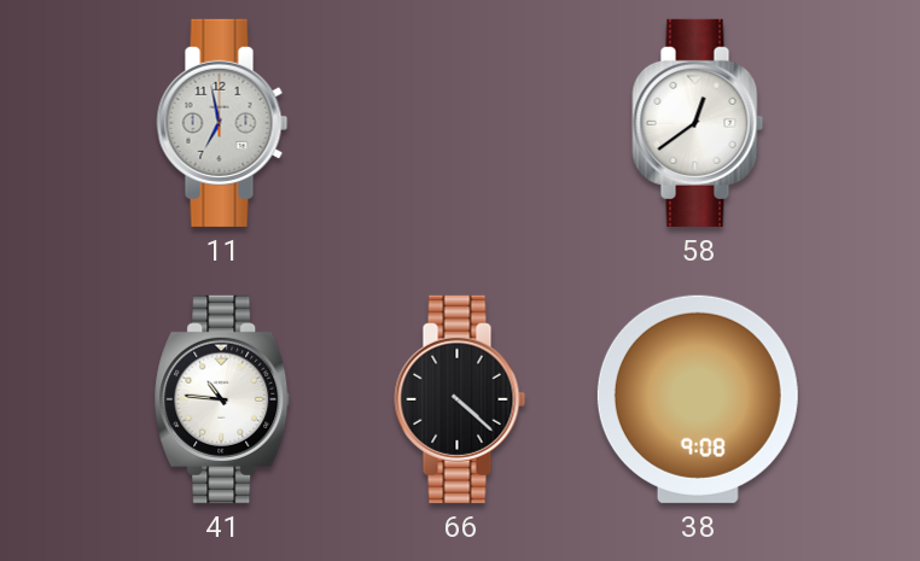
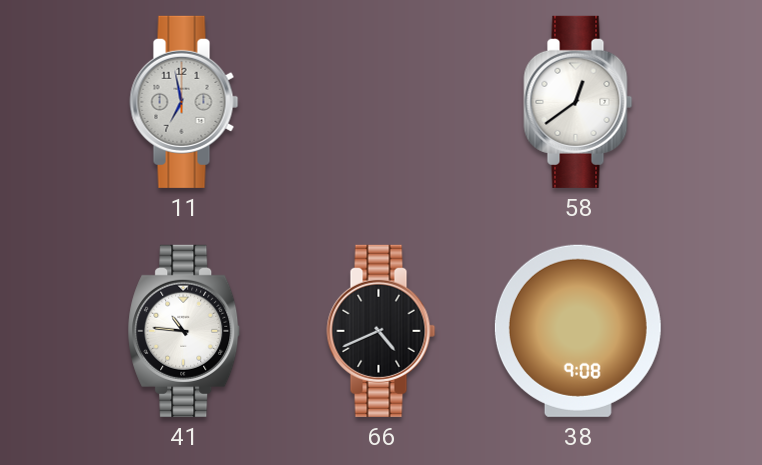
66: 4:22 -> 4:41 (381, 331)
